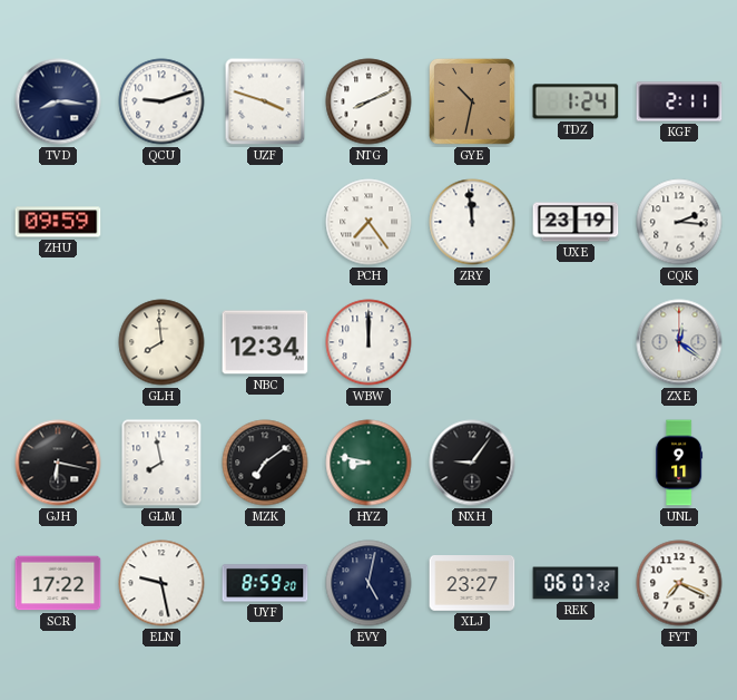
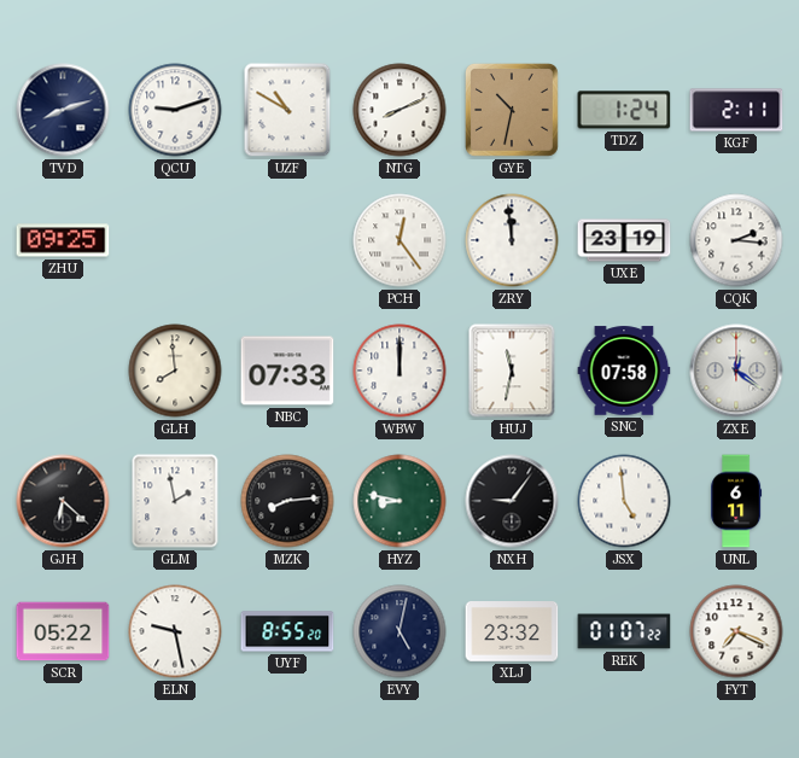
TVD: 8:16 -> 8:12 (63, 110)
UZF: 3:48 -> 10:50 (287, 110)
ZHU: 09:59 -> 09:25 (63, 240)
PCH: 7:24 -> 12:24 (400, 240)
NBC: 12:34 -> 07:33 (287, 371)
HUJ: none -> 11:32 (512, 371)
SNC: none -> 07:58 (624, 371)
GJH: 6:17 -> 6:22 (63, 501)
GLM: 7:58 -> 1:58 (175, 501)
MZK: 7:09 -> 8:14 (287, 501)
JSX: none -> 4:59 (624, 501)
UNL: 9:11 -> 6:11 (736, 501)
SCR: 17:22 -> 05:22 (63, 631)
UYF: 8:59 -> 8:55 (287, 631)
XLJ: 23:27 -> 23:32 (512, 631)
REK: 06:07 -> 01:07 (624, 631)
